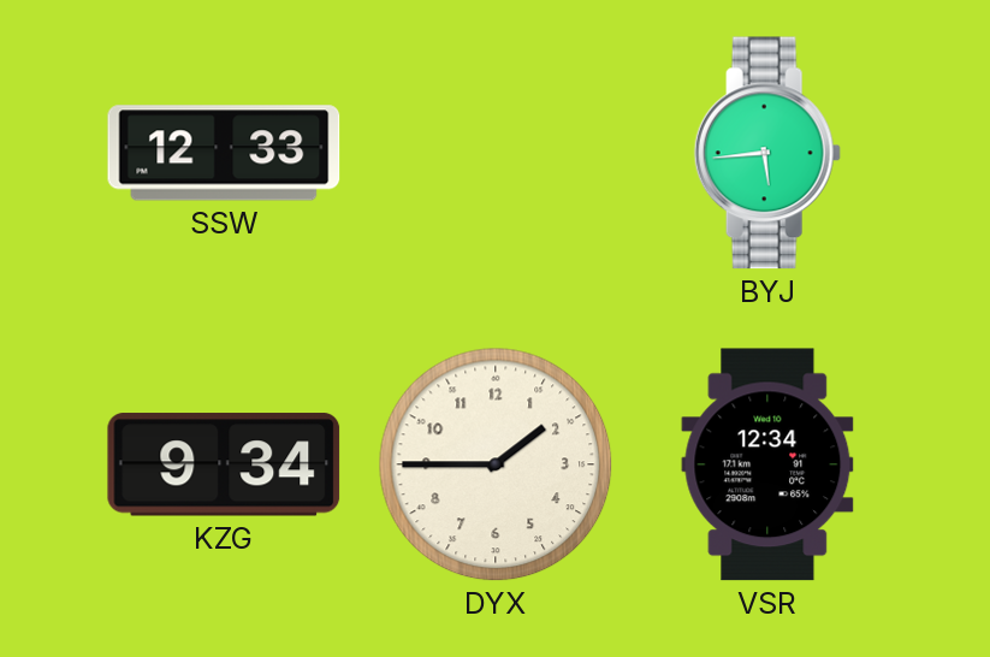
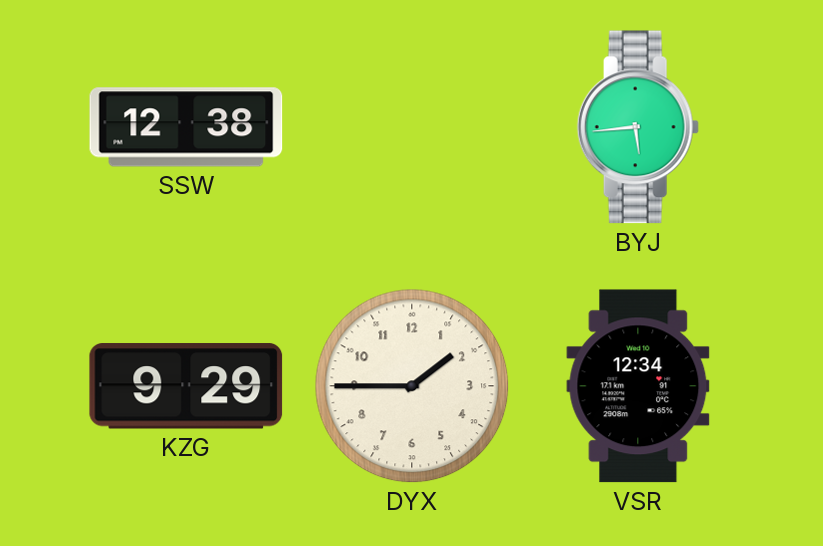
SSW: 12:33 -> 12:38 (186, 127)
KZG: 9:34 -> 9:29 (186, 386)
